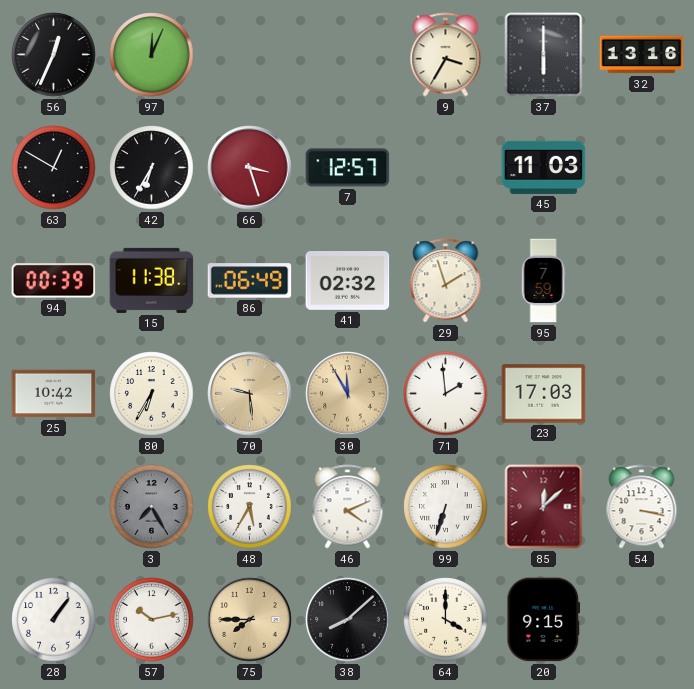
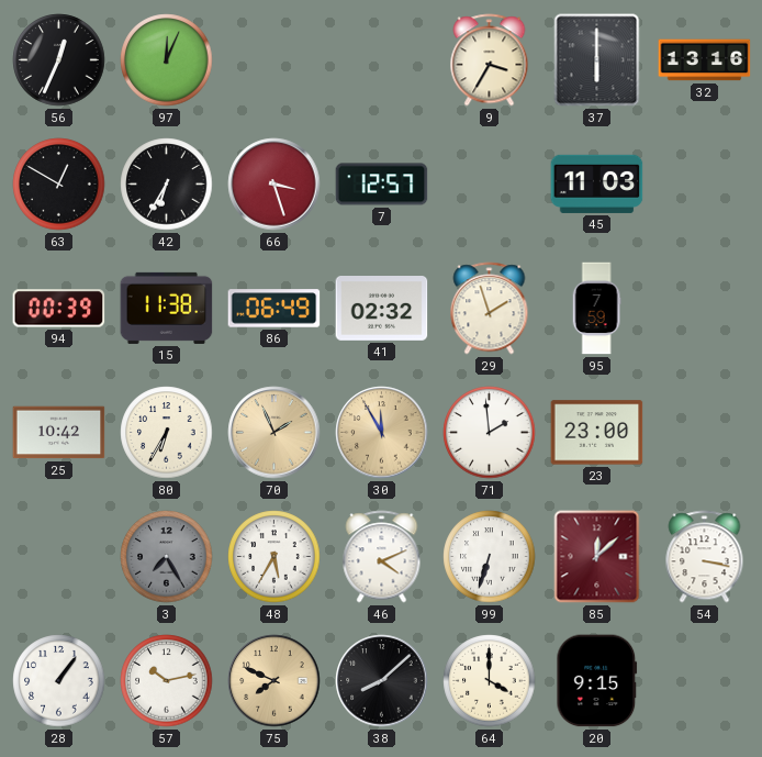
70: 9:29 -> 1:56 (274, 433)
23: 17:03 -> 23:00 (597, 433)
75: 7:45 -> 7:49 (274, 681)
